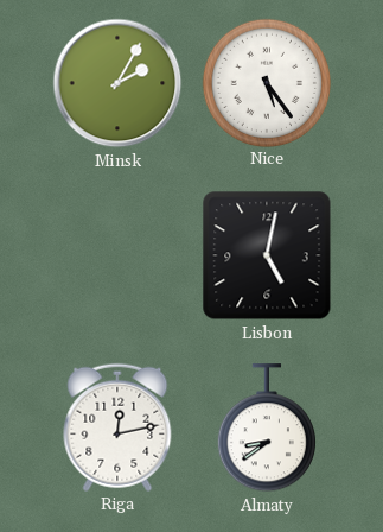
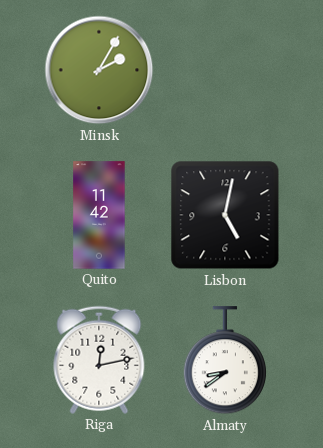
Nice: 5:24 -> none (266, 82)
Quito: none -> 11:42 (99, 215)
